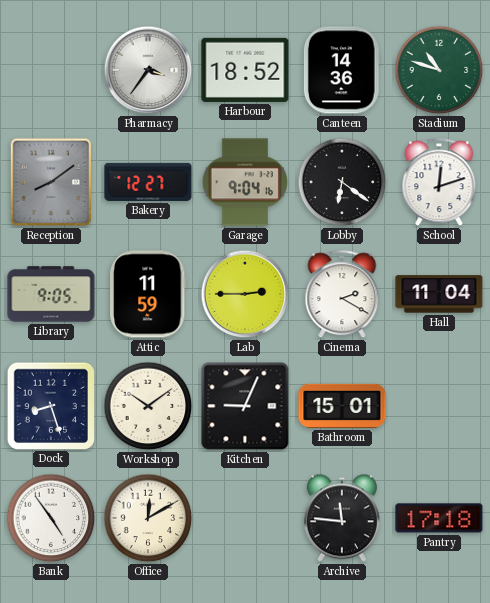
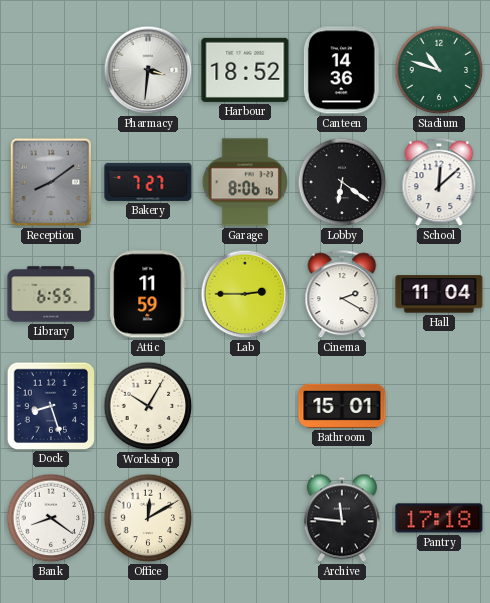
Pharmacy: 3:36 -> 3:31 (148, 70)
Bakery: 12:27 -> 7:27 (148, 182)
Garage: 9:04 -> 8:06 (245, 182)
School: 12:12 -> 12:08 (439, 183)
Library: 9:05 -> 6:55 (51, 294)
Workshop: 10:09 -> 10:05 (148, 406)
Kitchen: 9:04 -> none (245, 406)
Bank: 4:54 -> 8:21 (51, 518)
